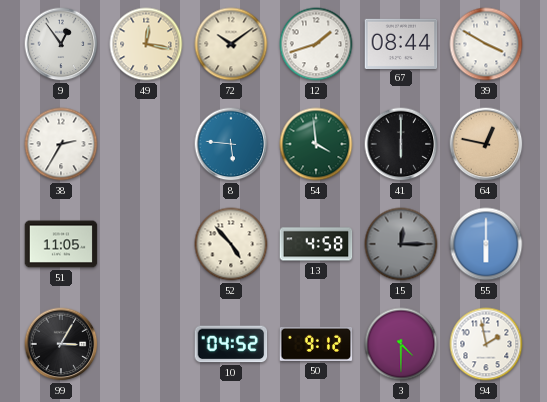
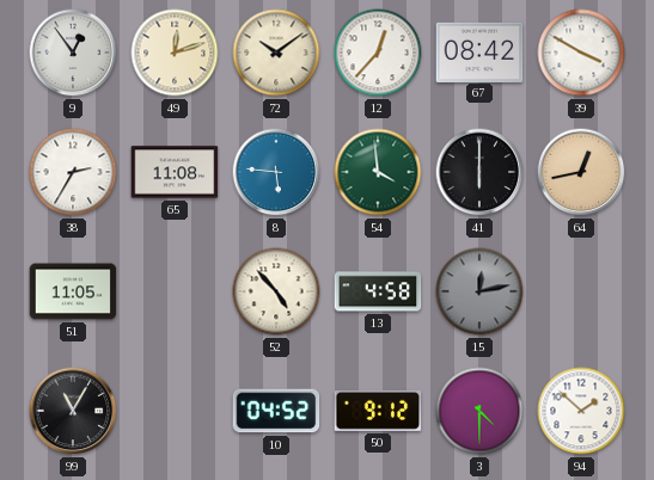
49: 12:17 -> 12:12 (175, 53)
12: 1:42 -> 12:37 (378, 53)
67: 08:44 -> 08:42 (479, 51)
65: none -> 11:08 (175, 172)
64: 12:47 -> 12:43 (581, 172)
15: 12:15 -> 12:13 (479, 291)
55: 6:00 -> none (486, 244)
99: 3:05 -> 11:05 (73, 411)
94: 1:58 -> 1:52 (581, 411)
